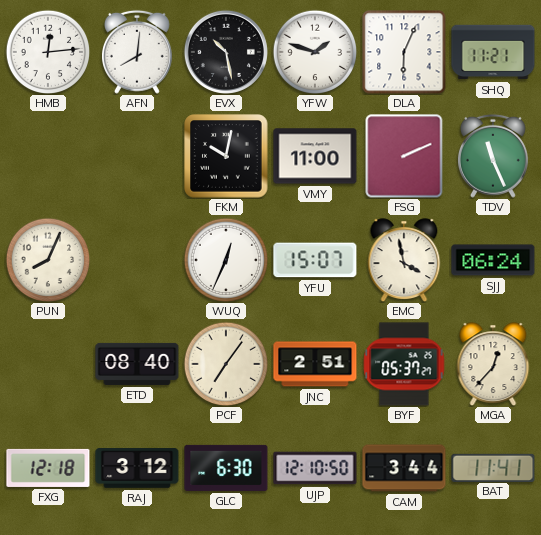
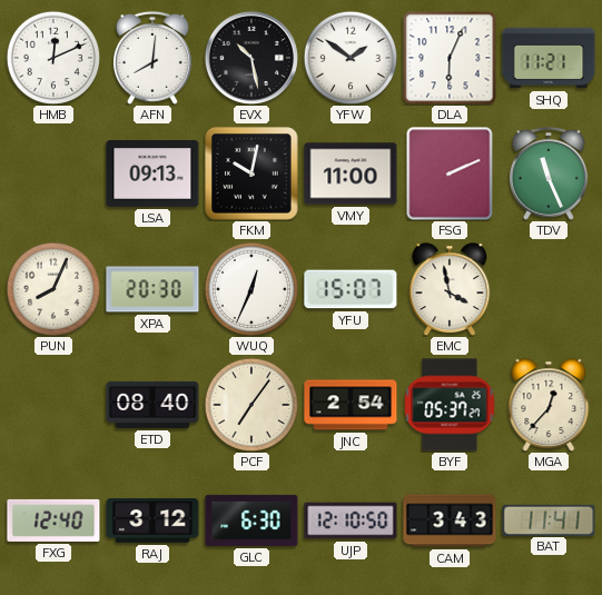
HMB: 12:14 -> 12:11 (53, 58)
YFW: 1:48 -> 1:51 (351, 58)
LSA: none -> 09:13 (152, 173)
XPA: none -> 20:30 (152, 289)
SJJ: 06:24 -> none (493, 260)
JNC: 2:51 -> 2:54 (351, 405)
FXG: 12:18 -> 12:40 (53, 520)
CAM: 3:44 -> 3:43 (450, 520)
